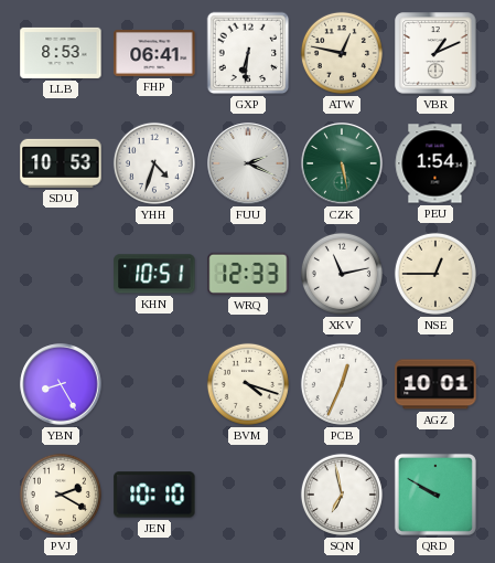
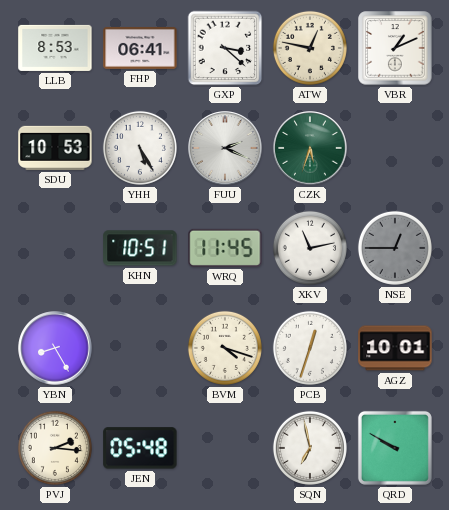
GXP: 6:31 -> 3:22 (225, 48)
YHH: 4:33 -> 5:25 (140, 148)
CZK: 5:28 -> 5:33 (310, 148)
PEU: 1:54 -> none (435, 163)
WRQ: 12:33 -> 11:45 (225, 248)
NSE dial: cream -> grey (395, 248)
PCB: 12:34 -> 12:33 (310, 348)
PVJ: 2:20 -> 2:16 (55, 448)
JEN: 10:10 -> 05:48 (140, 448)
